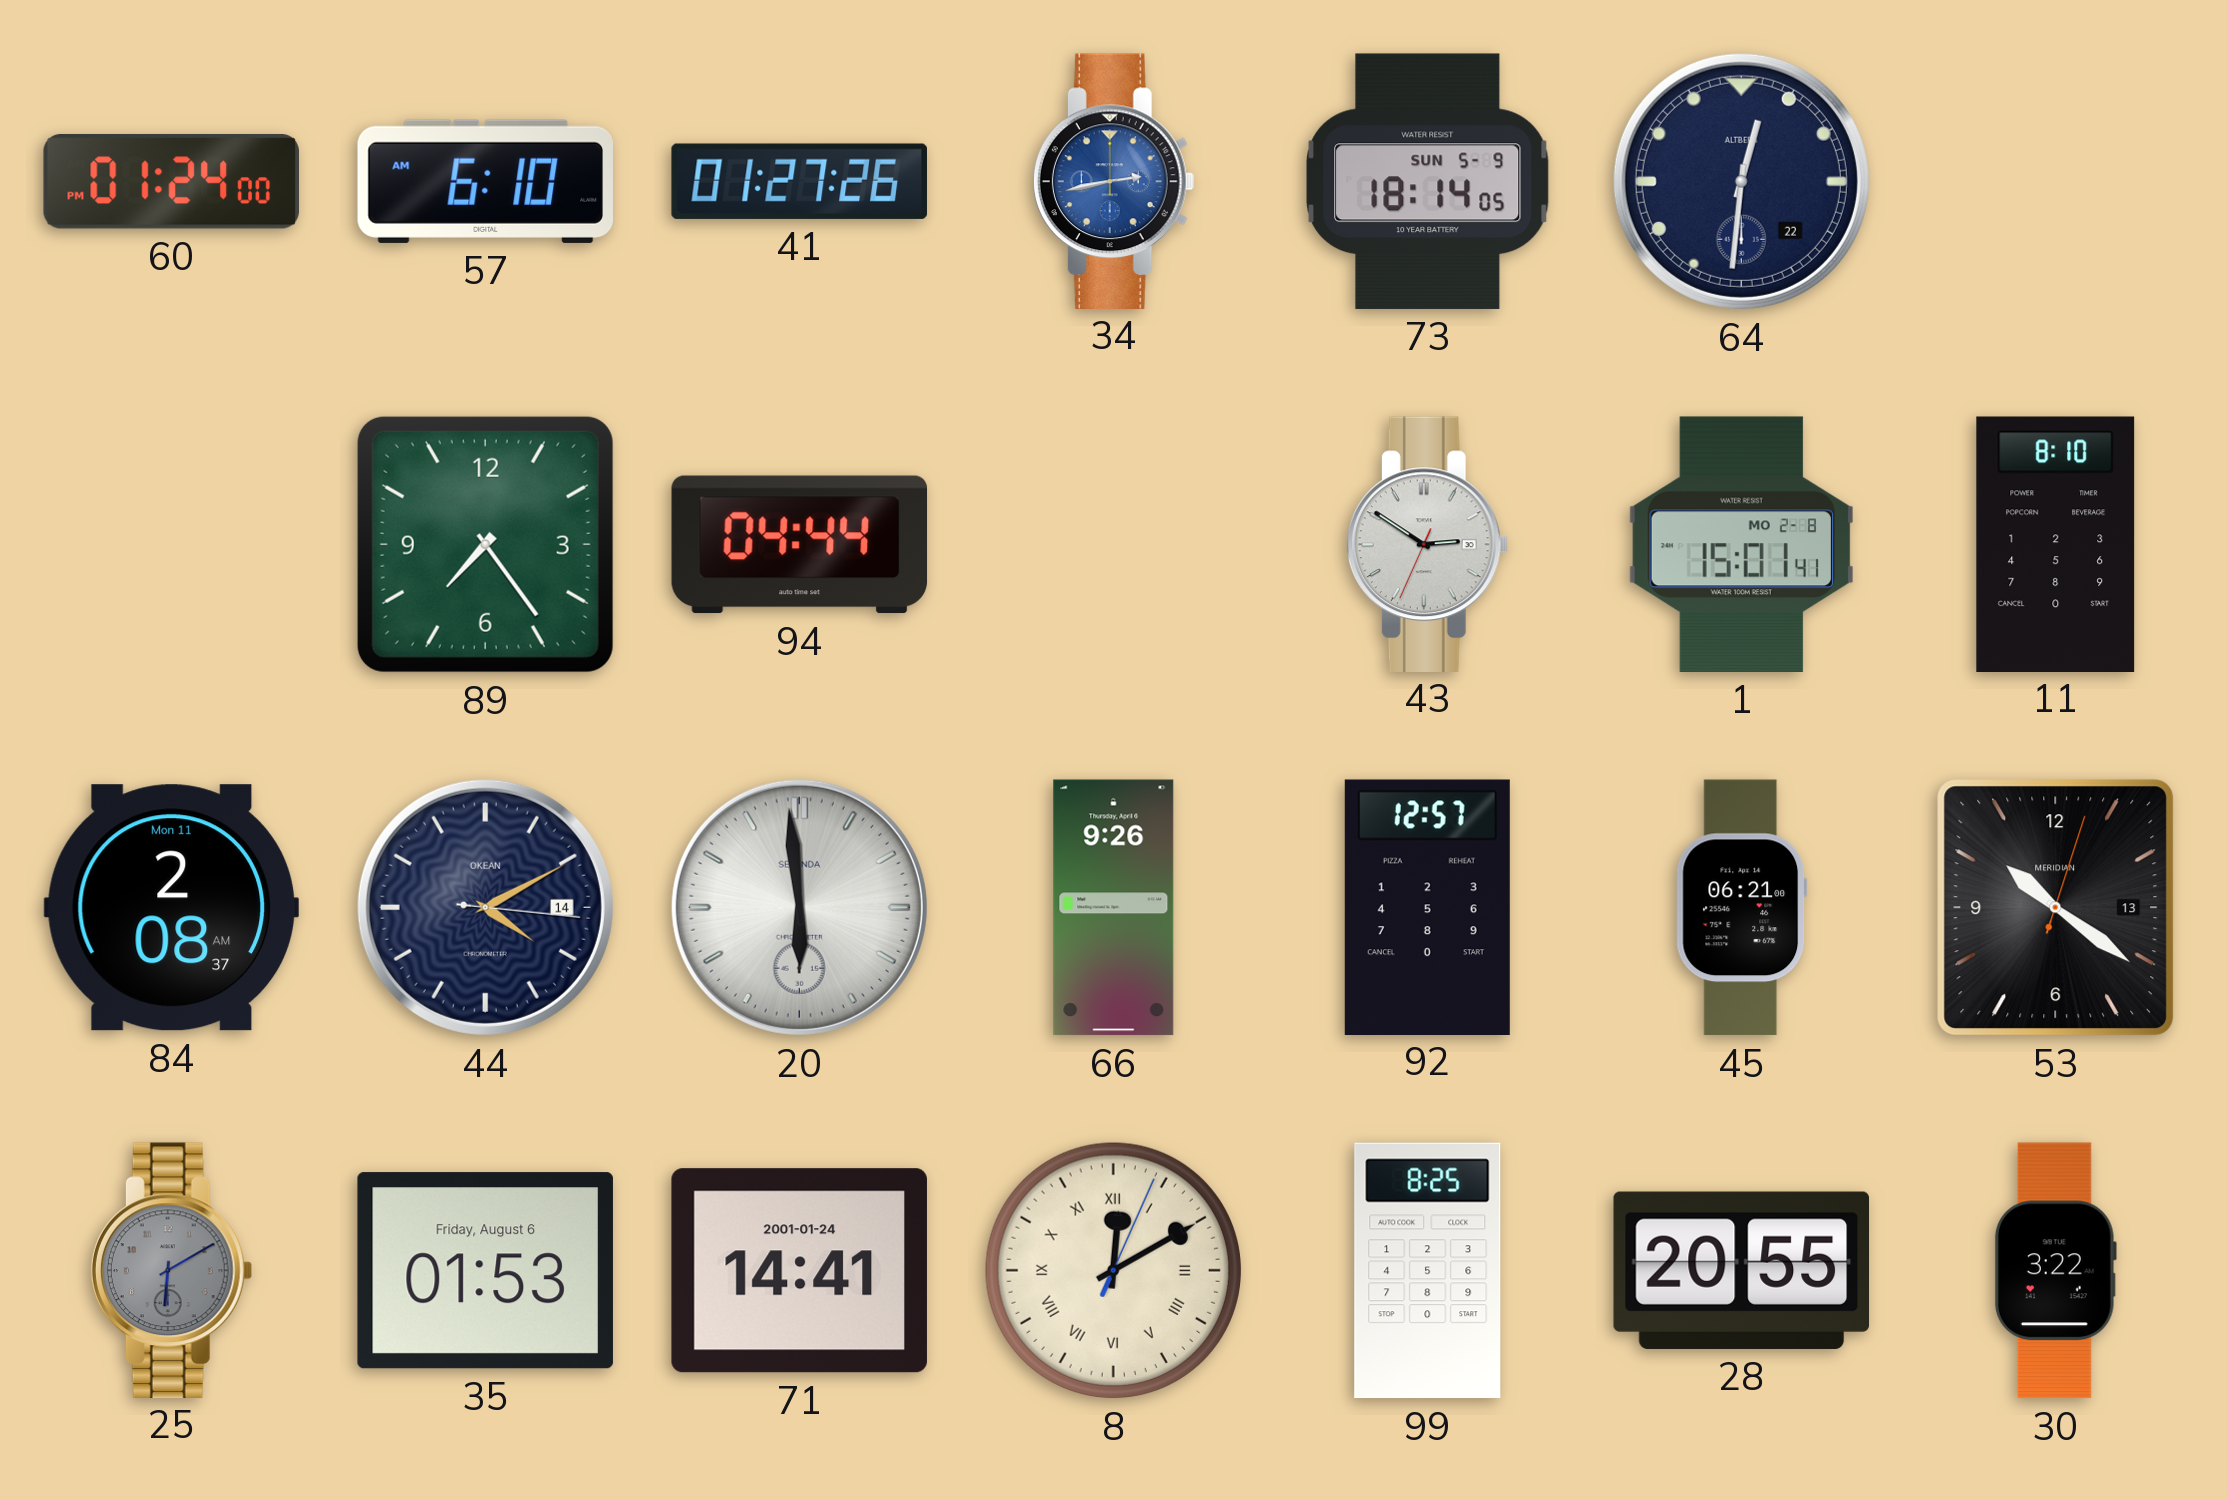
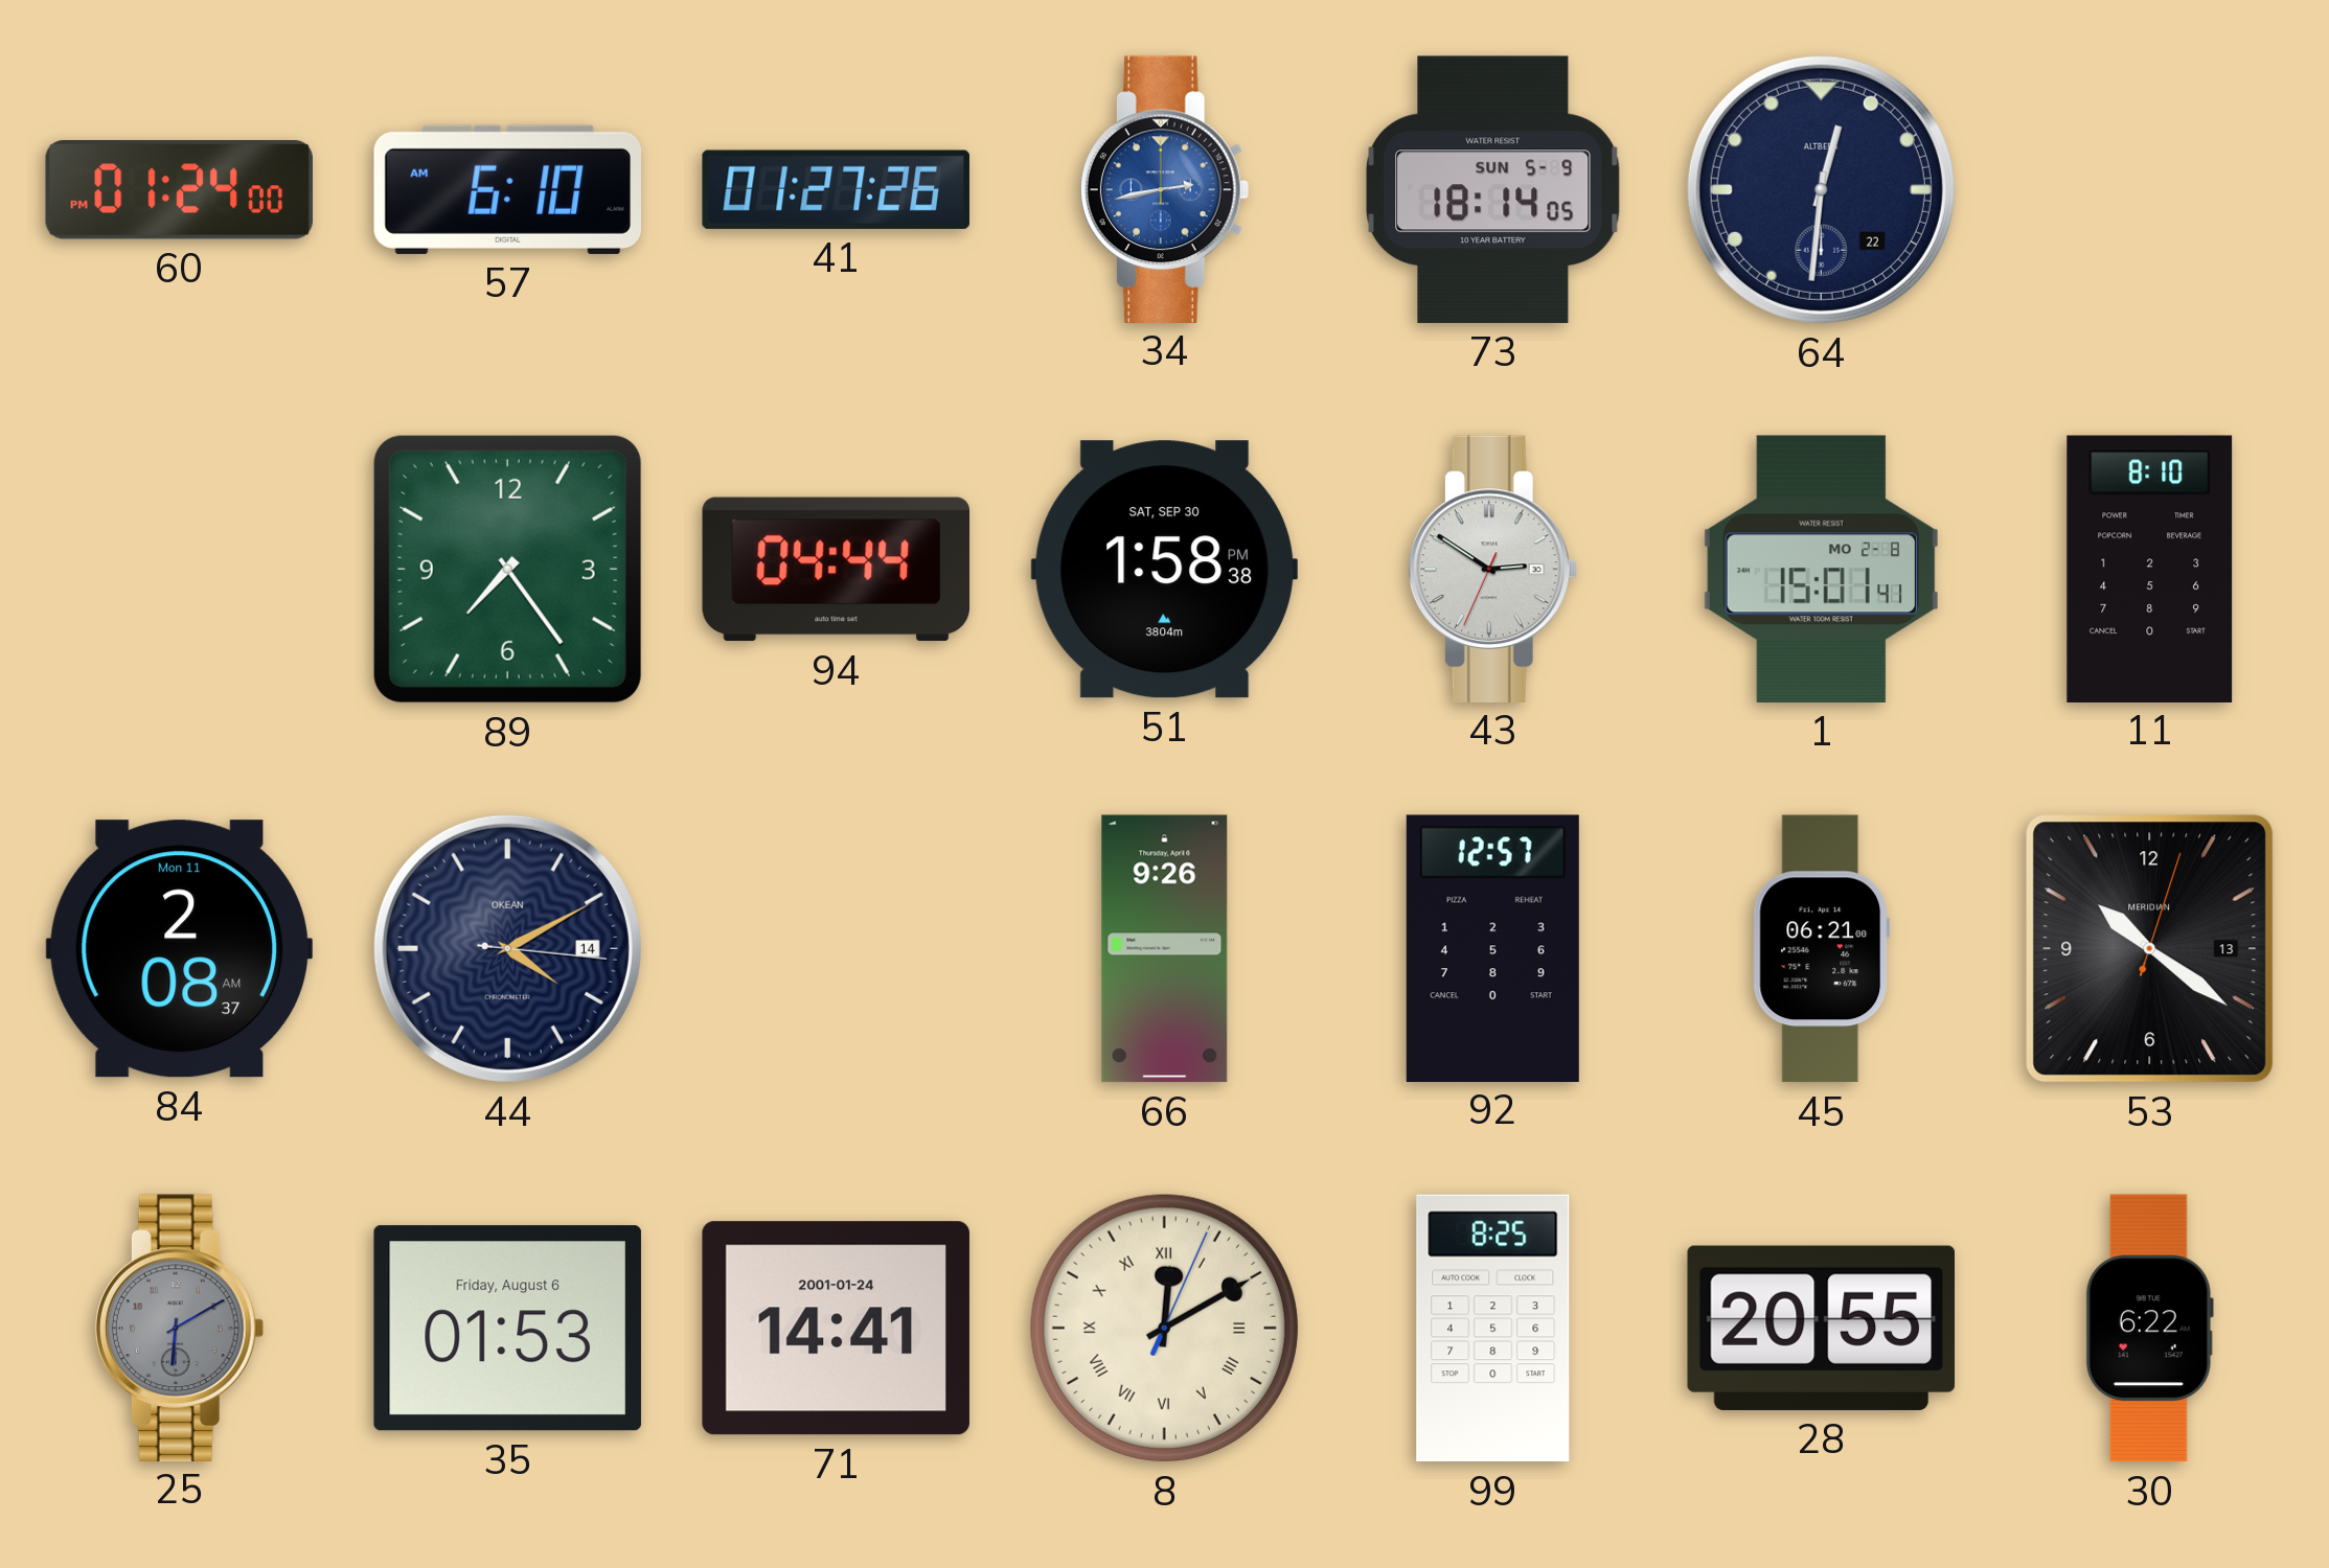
51: none -> 1:58 (1164, 570)
20: 5:59 -> none (799, 907)
30: 3:22 -> 6:22 (2149, 1329)
